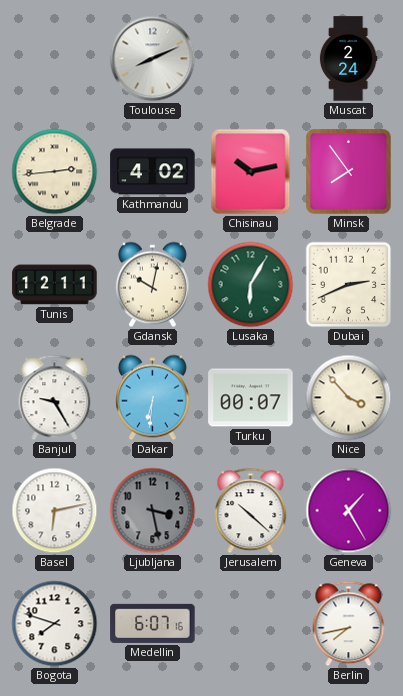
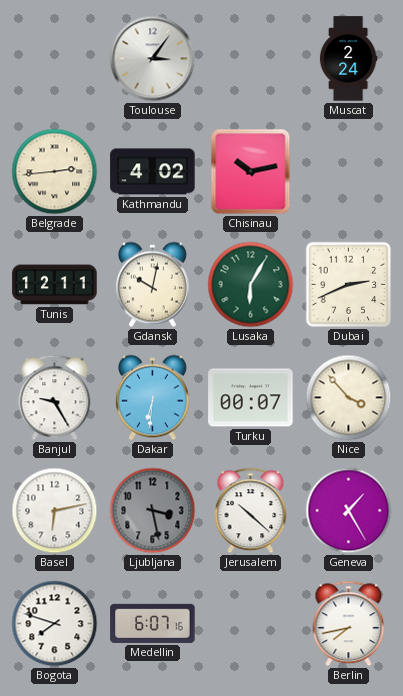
Toulouse: 8:11 -> 3:06 (153, 59)
Minsk: 7:54 -> none (348, 171)
